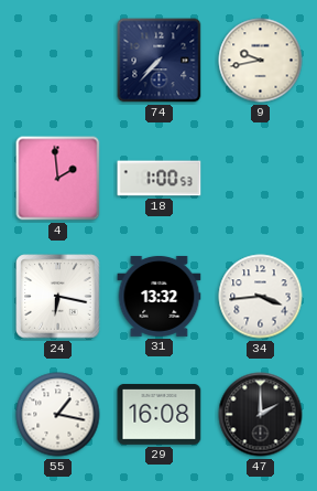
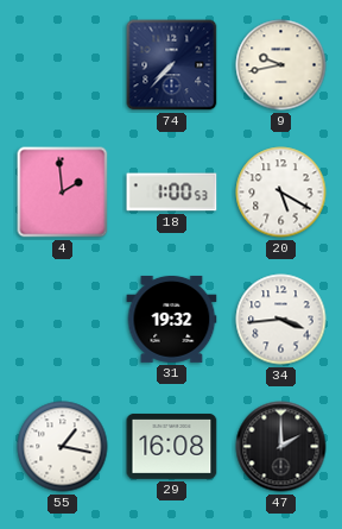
20: none -> 5:20 (281, 193)
24: 6:17 -> none (58, 297)
31: 13:32 -> 19:32 (172, 319)
